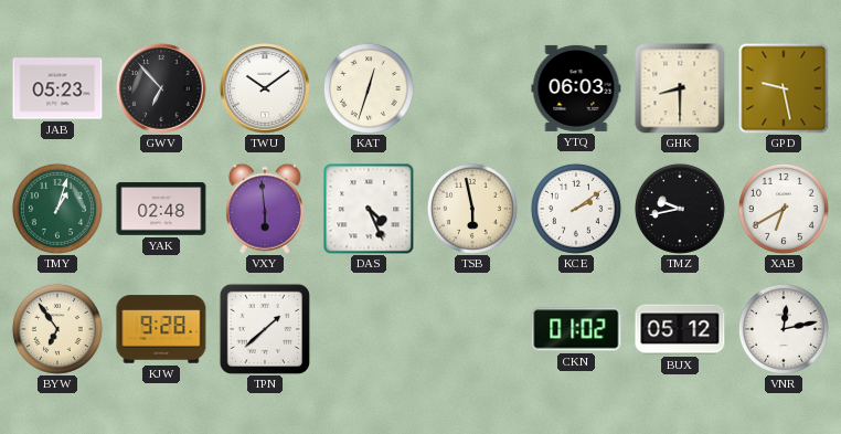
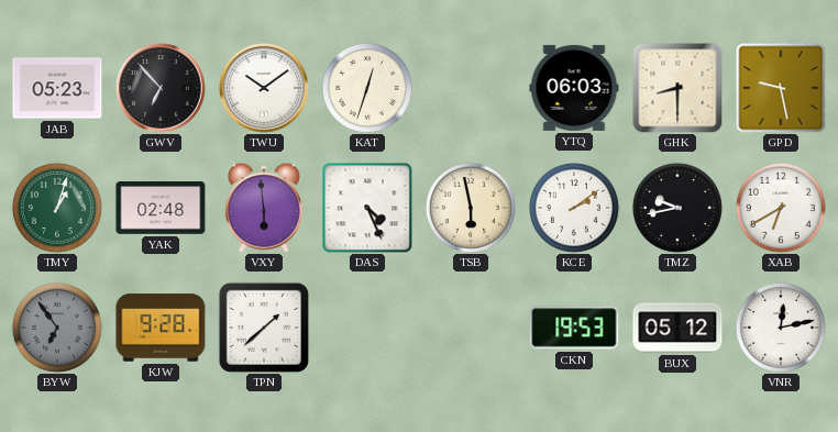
BYW dial: cream -> grey (57, 328)
CKN: 01:02 -> 19:53 (574, 328)
